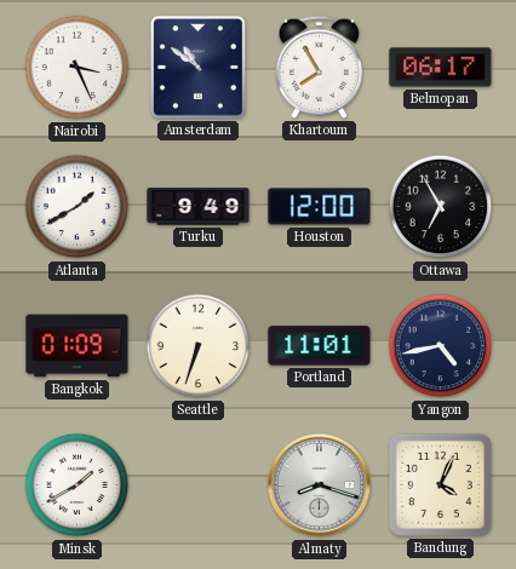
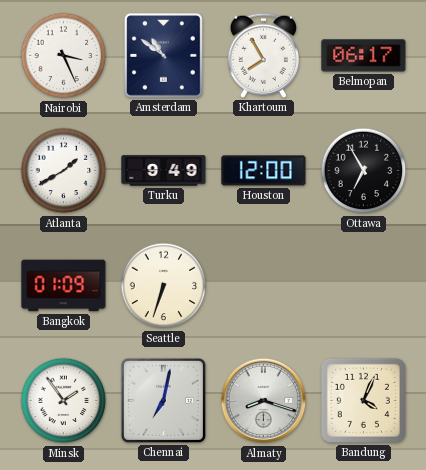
Portland: 11:01 -> none (320, 346)
Yangon: 4:43 -> none (441, 346)
Minsk: 1:40 -> 1:54 (64, 401)
Chennai: none -> 7:02 (163, 400)
